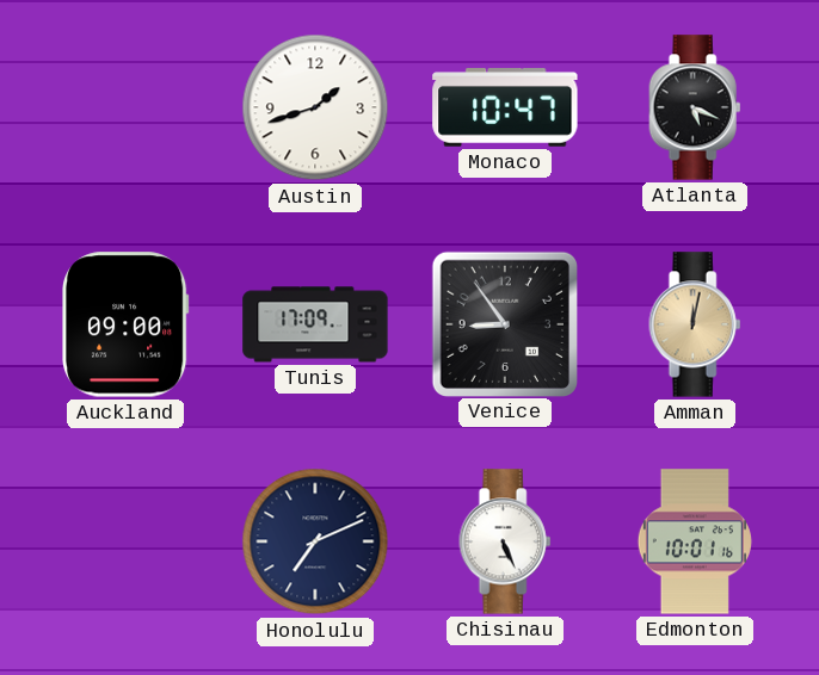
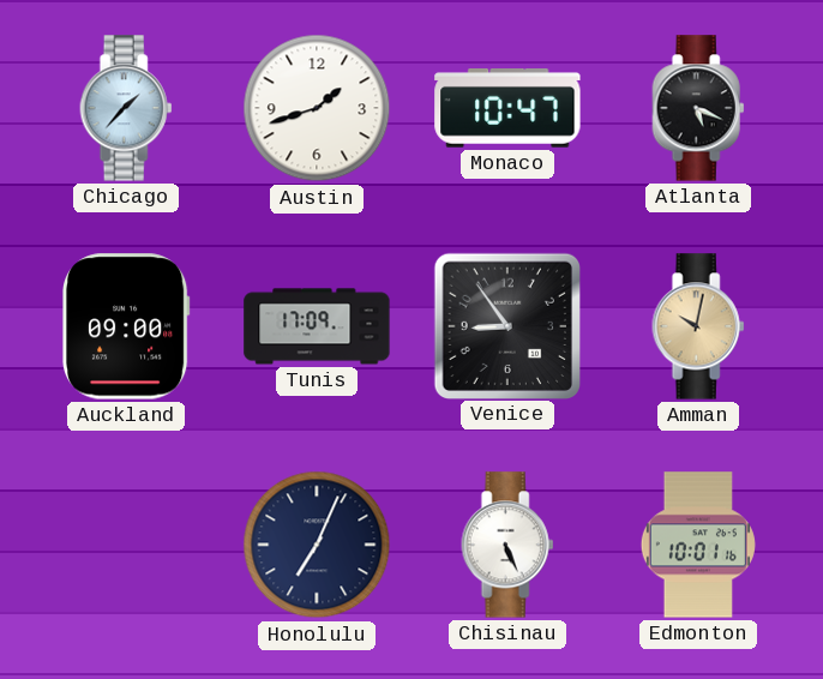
Chicago: none -> 1:37 (126, 108)
Amman: 12:02 -> 10:02 (698, 326)
Honolulu: 7:11 -> 7:04 (317, 545)
